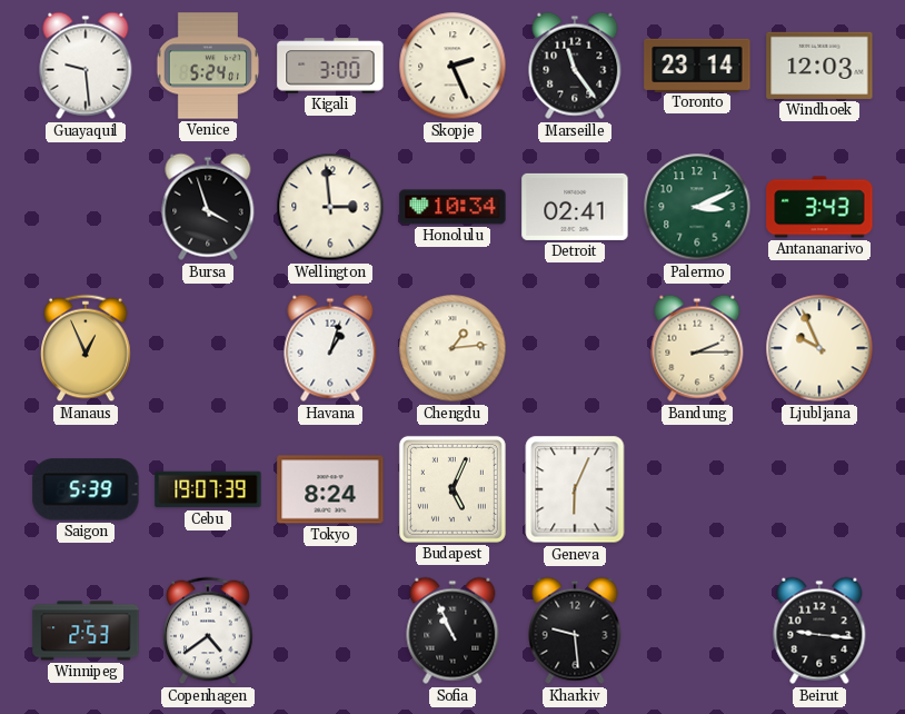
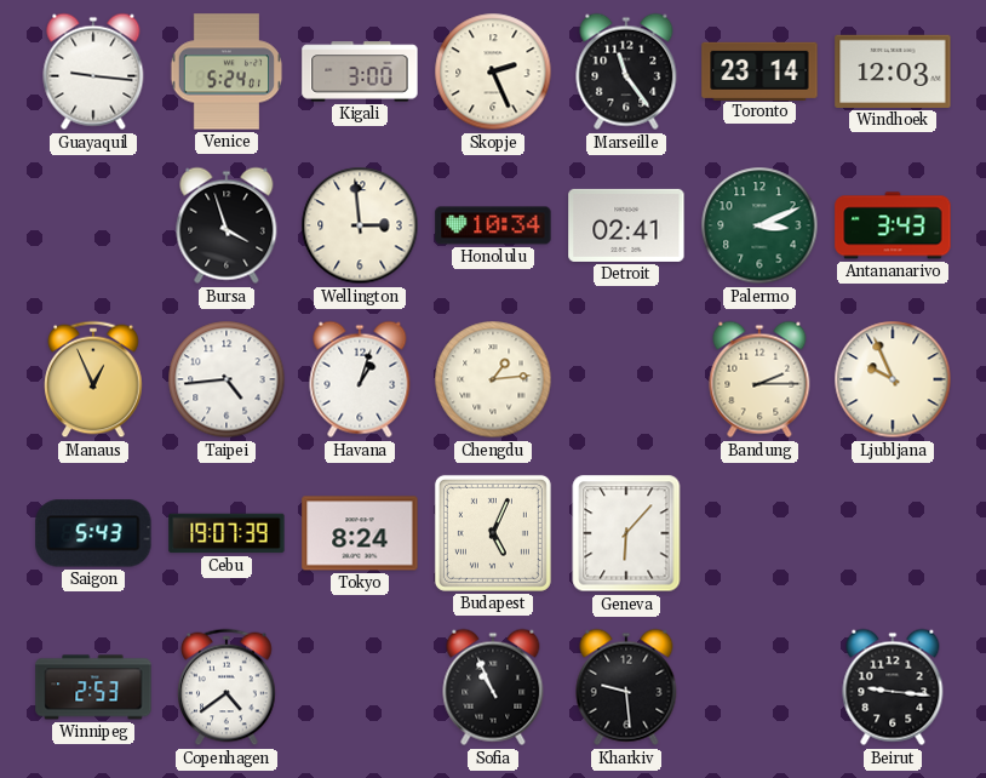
Guayaquil: 9:29 -> 9:16 (93, 71)
Taipei: none -> 4:44 (227, 379)
Saigon: 5:39 -> 5:43 (93, 533)
Geneva: 6:04 -> 6:07 (626, 533)
